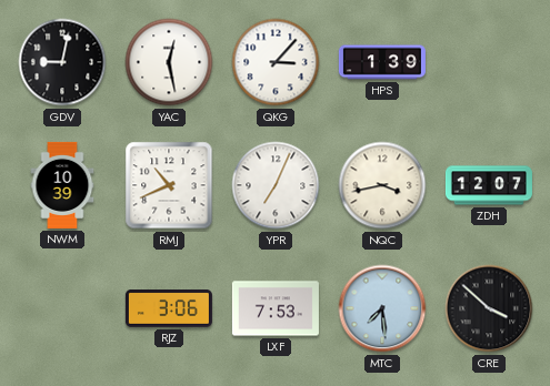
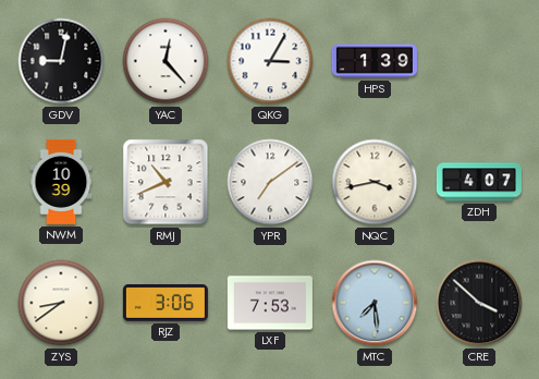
YAC: 12:28 -> 12:23 (166, 61)
QKG: 3:07 -> 3:05 (270, 61)
YPR: 7:04 -> 7:09 (270, 182)
ZDH: 12:07 -> 4:07 (479, 182)
ZYS: none -> 8:39 (61, 303)
